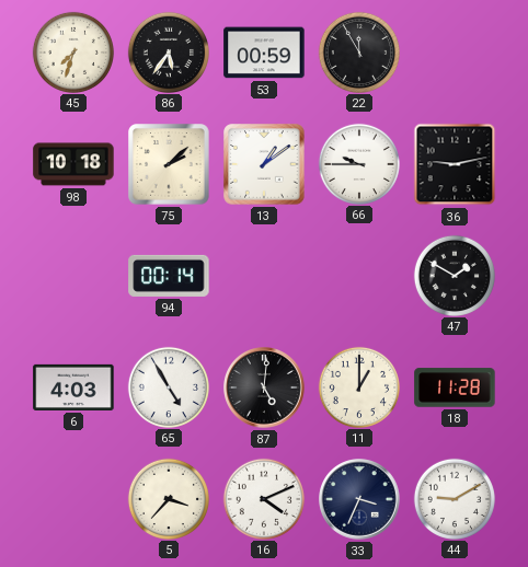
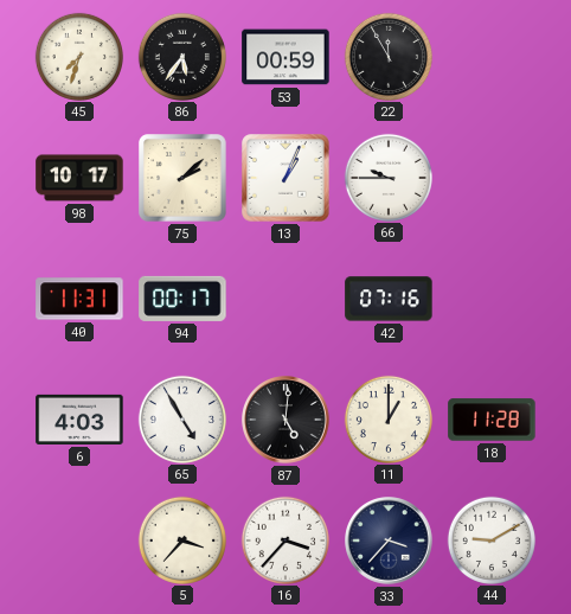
98: 10:18 -> 10:17 (79, 178)
13: 1:09 -> 1:04 (285, 178)
36: 9:13 -> none (455, 164)
40: none -> 11:31 (79, 299)
94: 00:14 -> 00:17 (182, 299)
42: none -> 07:16 (389, 299)
47: 1:50 -> none (454, 275)
16: 4:11 -> 3:37 (284, 539)
33: 3:34 -> 3:37 (389, 541)
